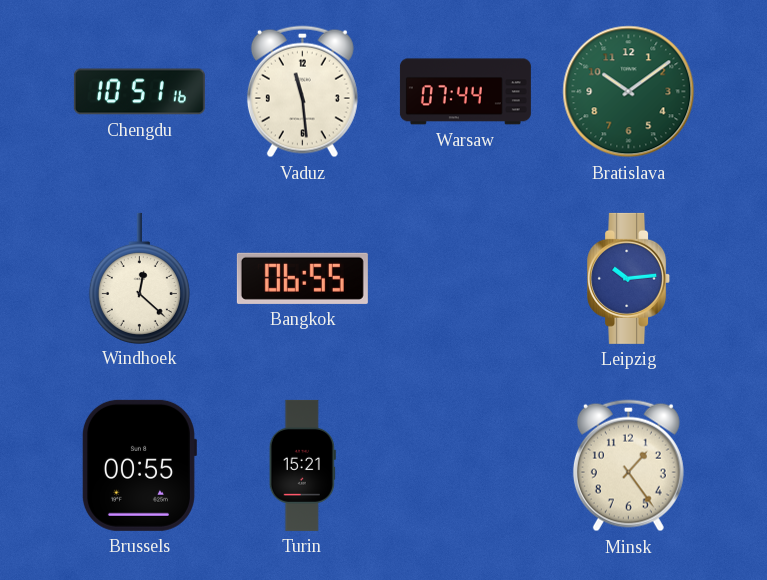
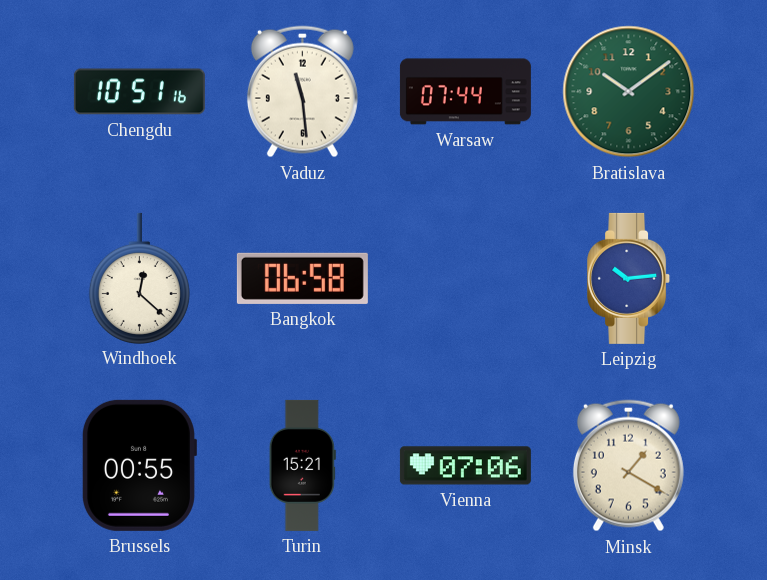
Bangkok: 06:55 -> 06:58 (302, 278)
Vienna: none -> 07:06 (465, 466)
Minsk: 1:24 -> 1:20 (628, 466)
